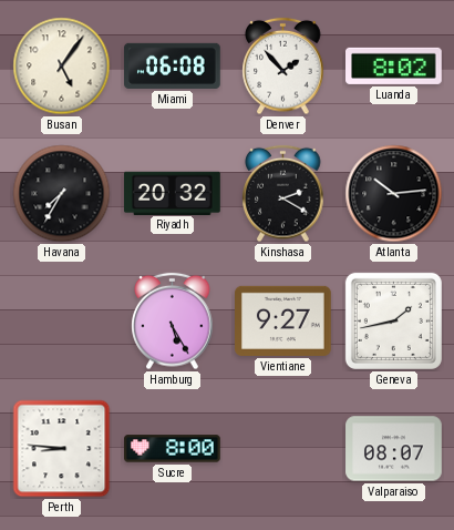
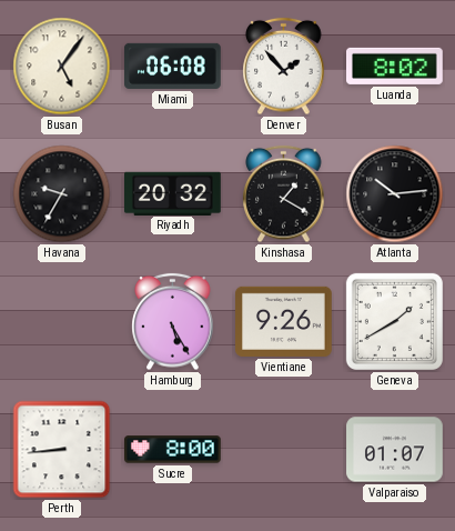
Havana: 7:35 -> 9:35 (62, 194)
Kinshasa: 2:20 -> 1:20 (284, 194)
Vientiane: 9:27 -> 9:26 (284, 321)
Geneva: 1:43 -> 1:40 (394, 321)
Perth: 8:46 -> 8:44 (62, 450)
Valparaiso: 08:07 -> 01:07 (395, 450)
